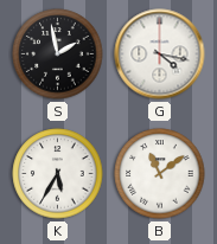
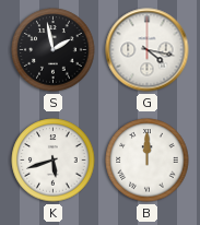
K: 5:35 -> 5:42 (54, 161)
B: 11:09 -> 12:00 (148, 161)
